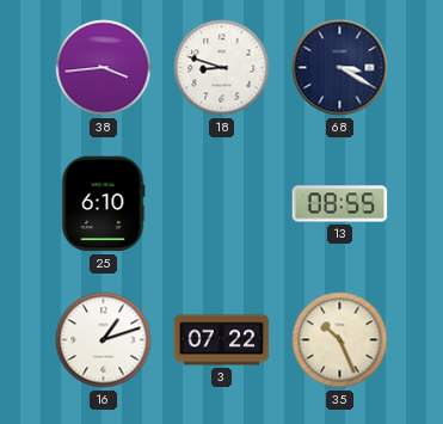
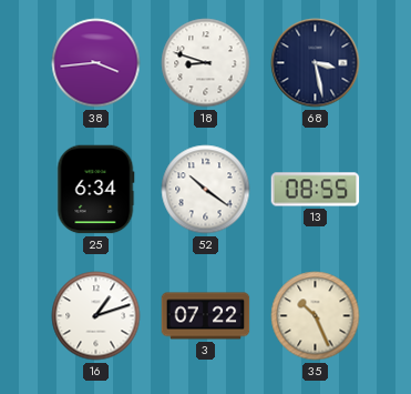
68: 3:20 -> 3:28 (316, 63)
25: 6:10 -> 6:34 (95, 190)
52: none -> 10:21 (206, 190)
